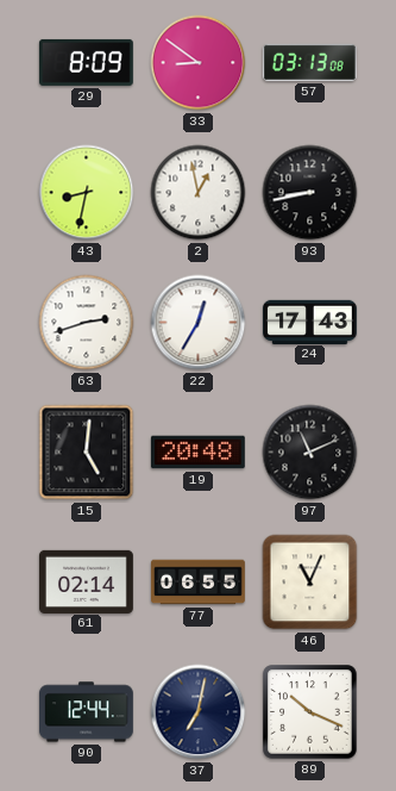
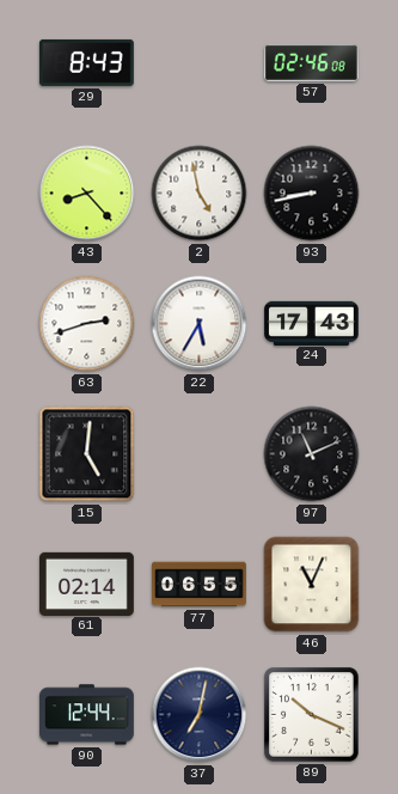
29: 8:09 -> 8:43 (86, 62)
33: 8:51 -> none (199, 63)
57: 03:13 -> 02:46 (311, 62)
43: 8:32 -> 8:23 (87, 194)
2: 12:58 -> 4:58 (200, 194)
22: 12:35 -> 5:35 (200, 324)
19: 20:48 -> none (197, 453)
